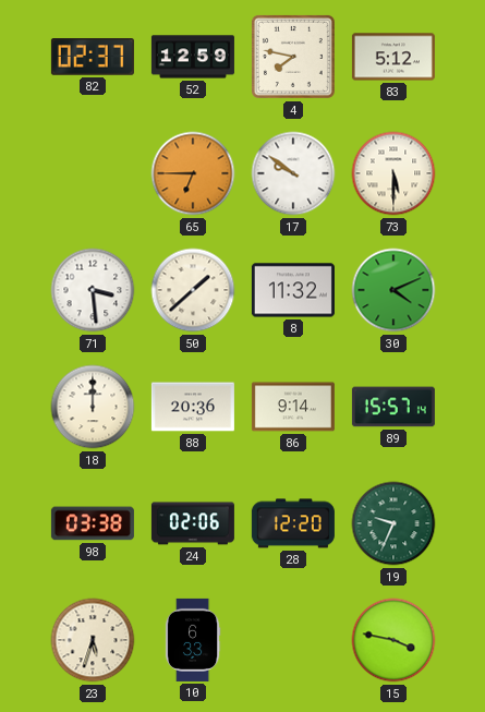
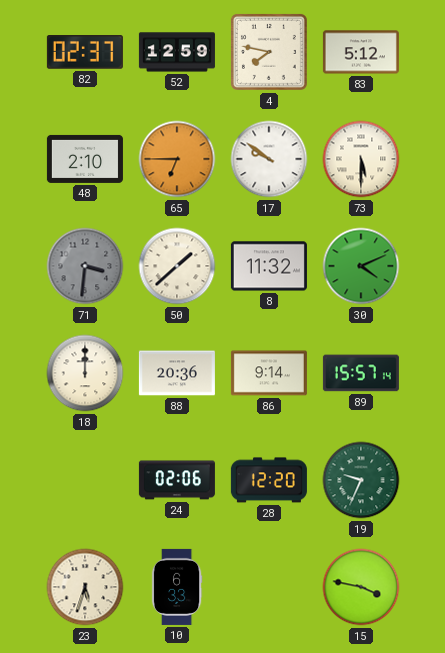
48: none -> 2:10 (85, 159)
71: 3:29 -> 3:31 (85, 266)
71 dial: white -> grey (85, 266)
98: 03:38 -> none (93, 523)
